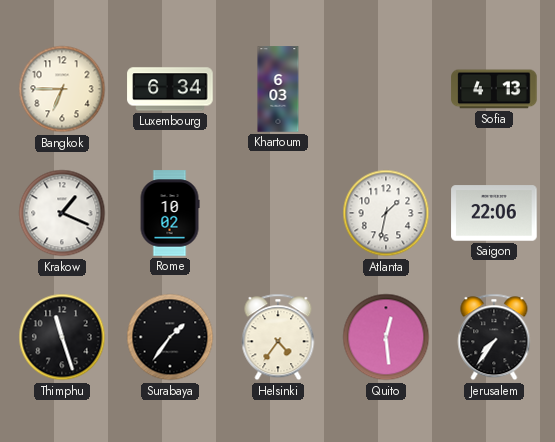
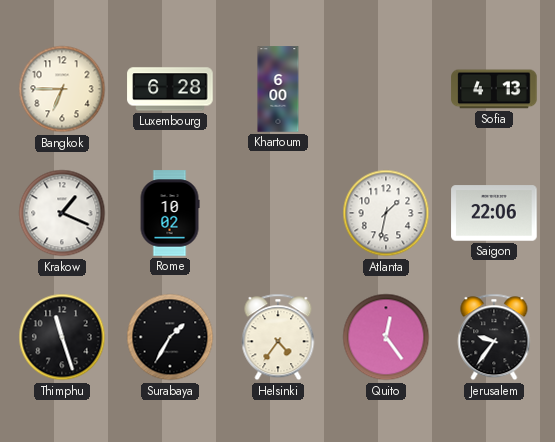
Luxembourg: 6:34 -> 6:28 (170, 89)
Khartoum: 6:03 -> 6:00 (278, 89)
Surabaya: 1:36 -> 1:35 (170, 337)
Quito: 12:29 -> 12:24 (386, 337)
Jerusalem: 7:36 -> 9:36 (494, 337)
